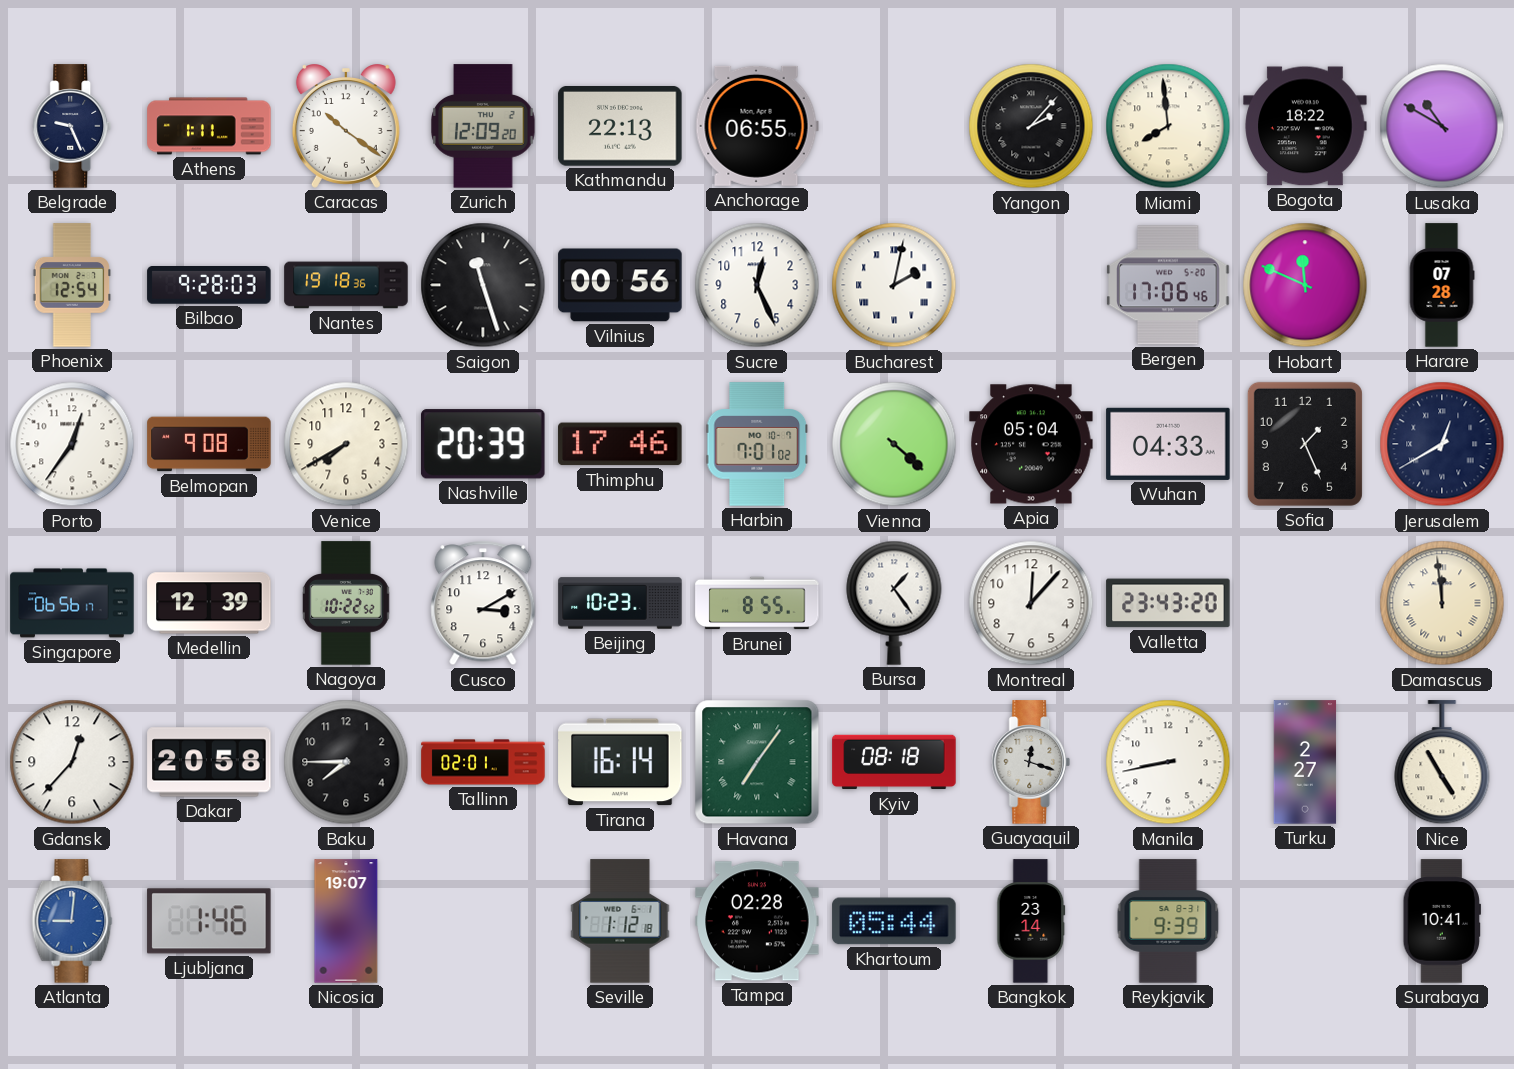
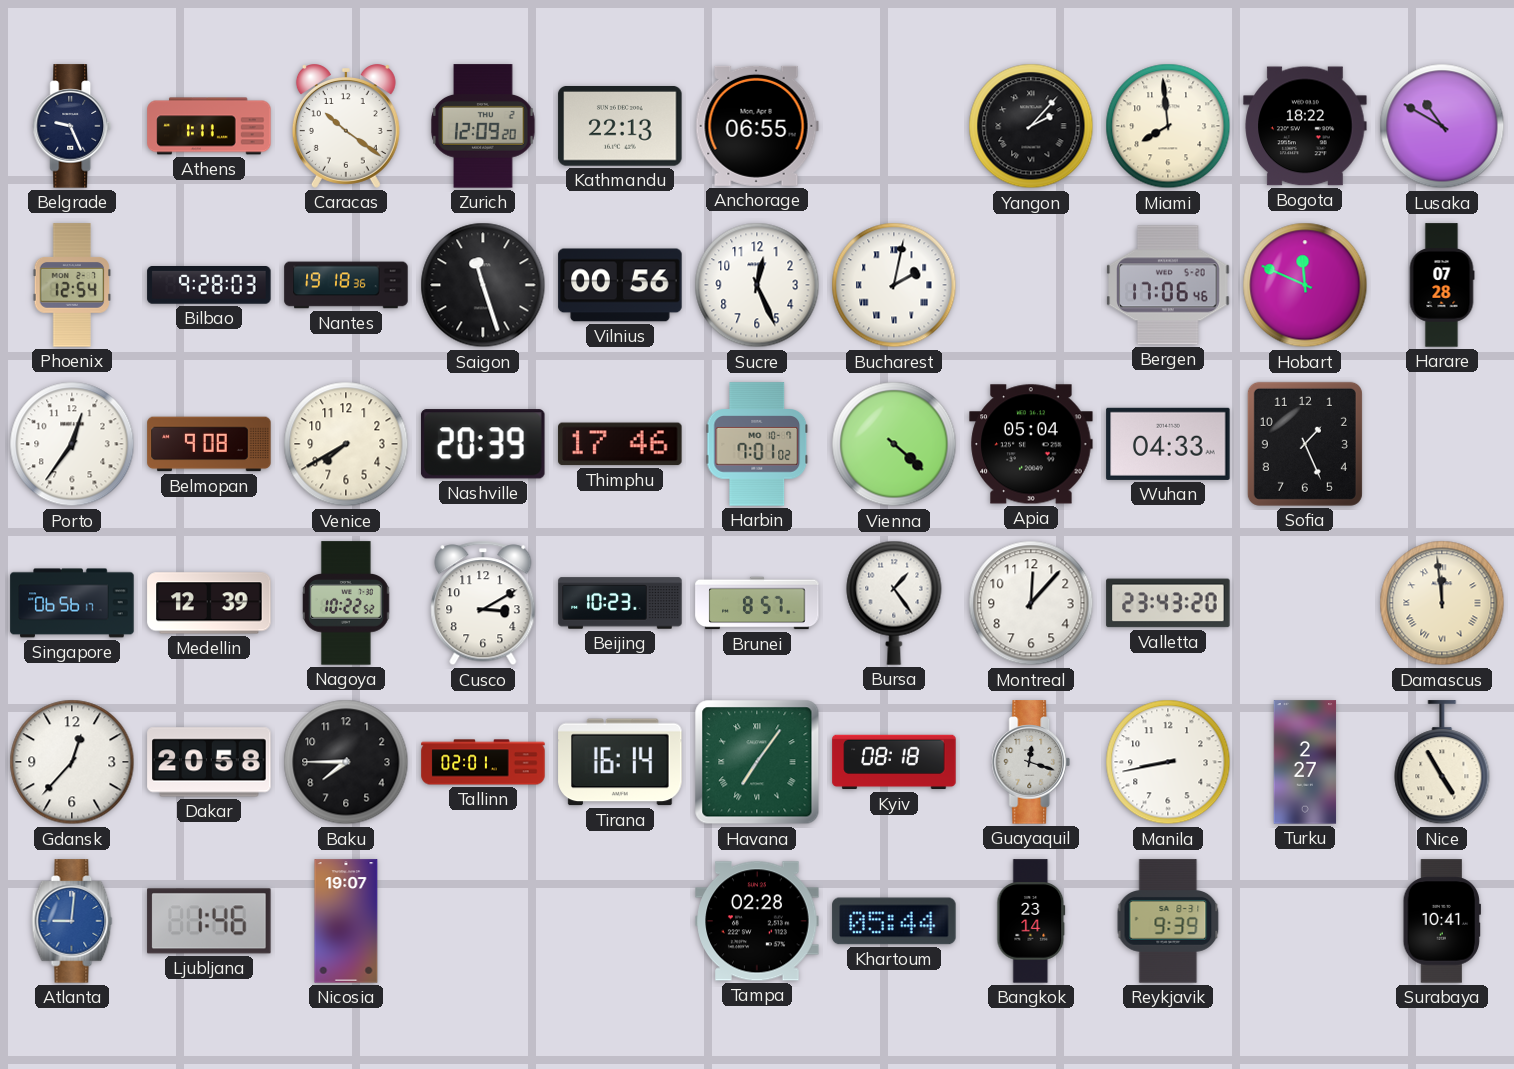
Jerusalem: 12:40 -> none (1442, 444)
Brunei: 8:55 -> 8:57 (757, 603)
Seville: 1:12 -> none (620, 921)
